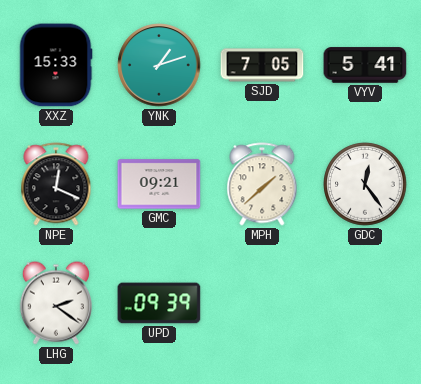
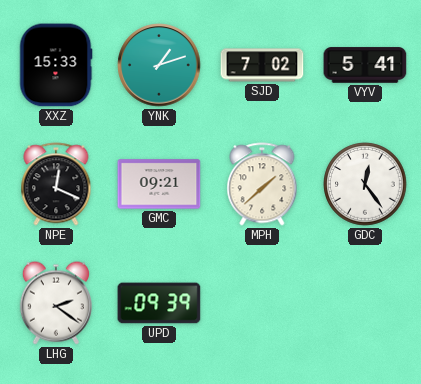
SJD: 7:05 -> 7:02 (262, 65)
